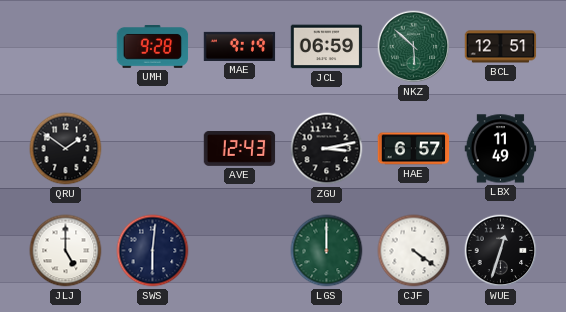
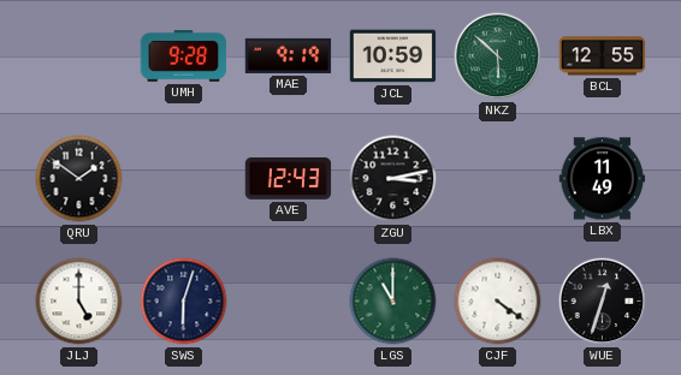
JCL: 06:59 -> 10:59 (393, 56)
BCL: 12:51 -> 12:55 (603, 56)
HAE: 6:57 -> none (414, 149)
SWS: 6:01 -> 6:03 (184, 302)
LGS: 12:00 -> 11:00 (393, 302)
